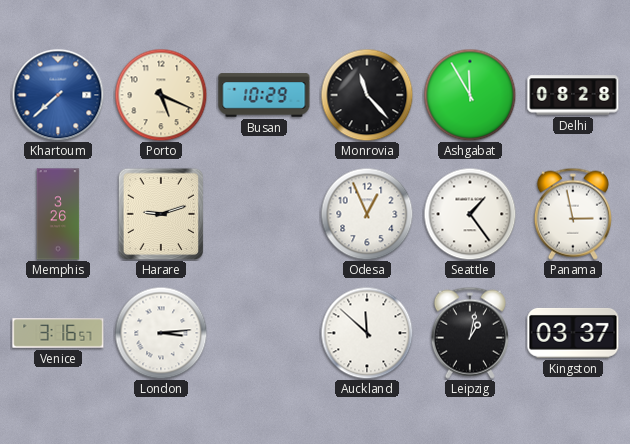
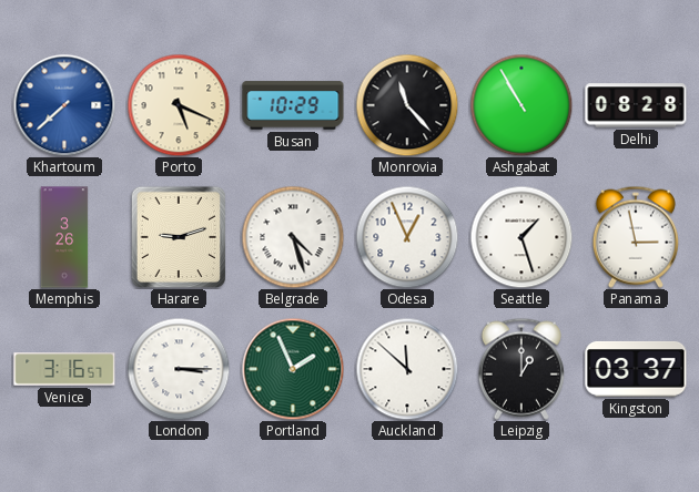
Ashgabat: 11:55 -> 10:55 (521, 105)
Belgrade: none -> 4:27 (293, 237)
Seattle: 1:24 -> 1:27 (521, 237)
London: 3:14 -> 3:15 (179, 369)
Portland: none -> 1:56 (293, 369)
Leipzig: 1:02 -> 1:00 (521, 369)
